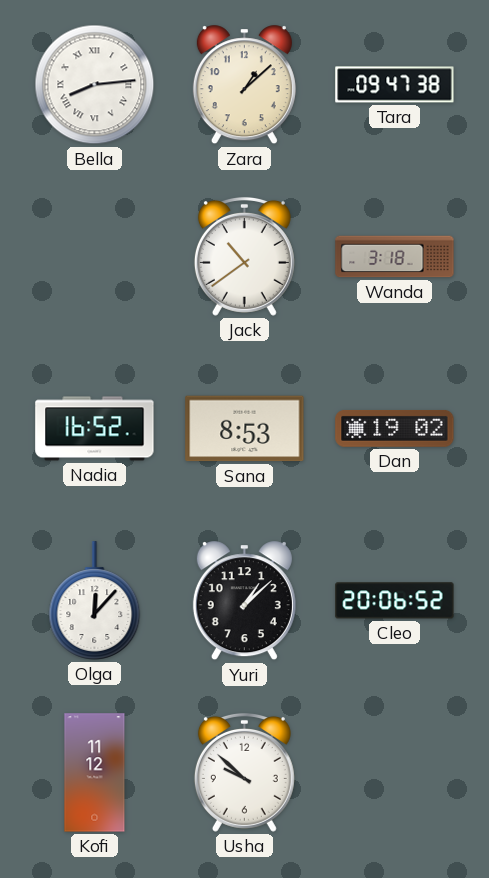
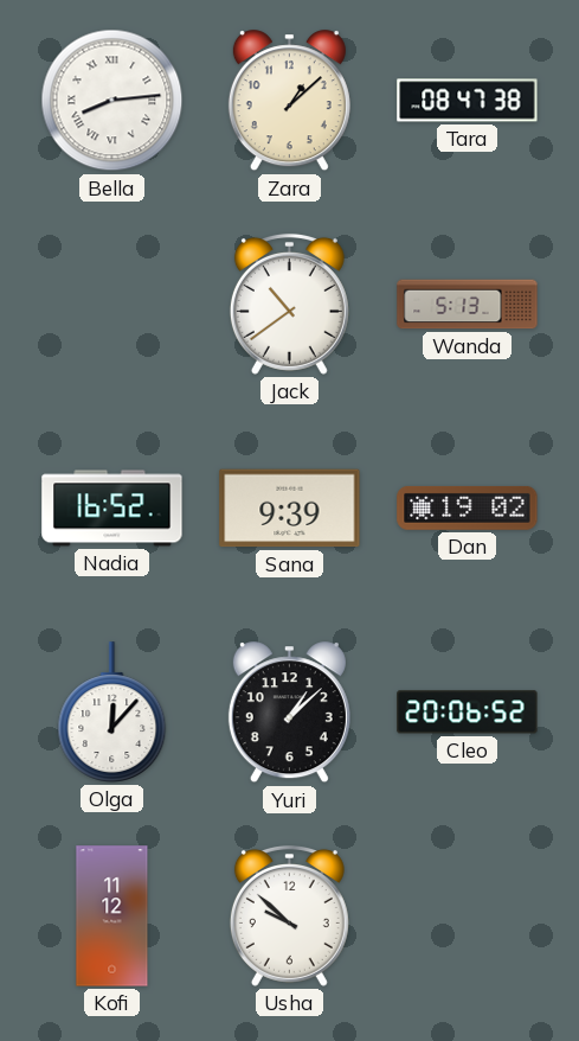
Tara: 09:47 -> 08:47 (468, 101)
Wanda: 3:18 -> 5:13 (468, 305)
Sana: 8:53 -> 9:39 (290, 509)
